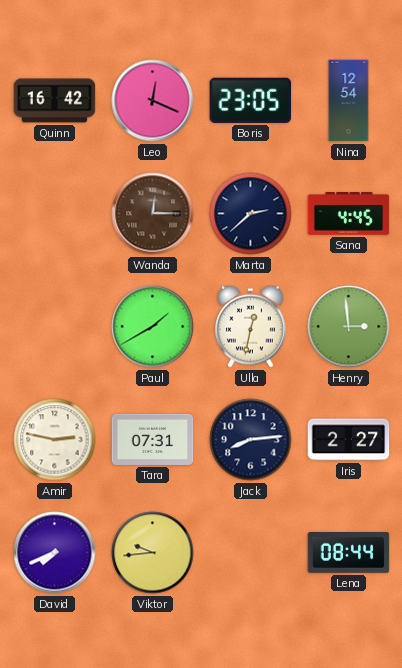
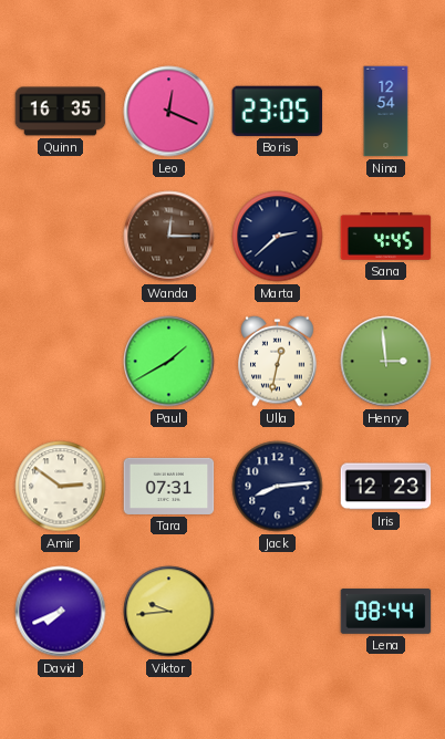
Quinn: 16:42 -> 16:35 (61, 112)
Amir: 2:47 -> 2:51 (61, 487)
Iris: 2:27 -> 12:23 (386, 487)
